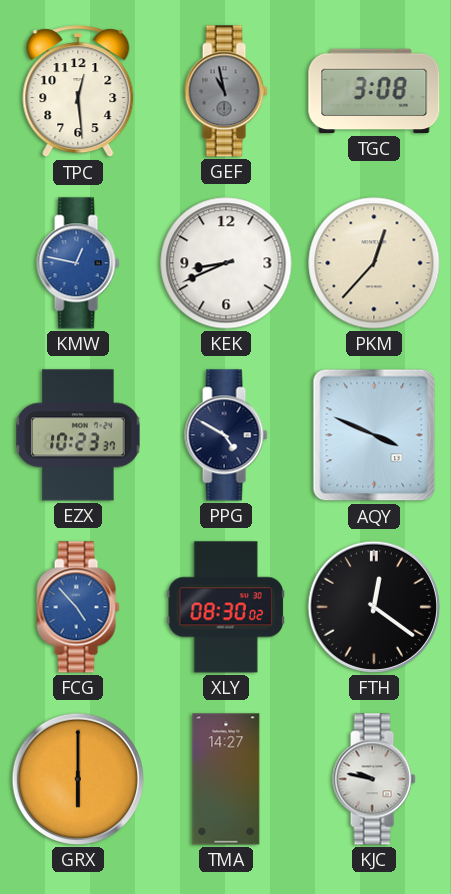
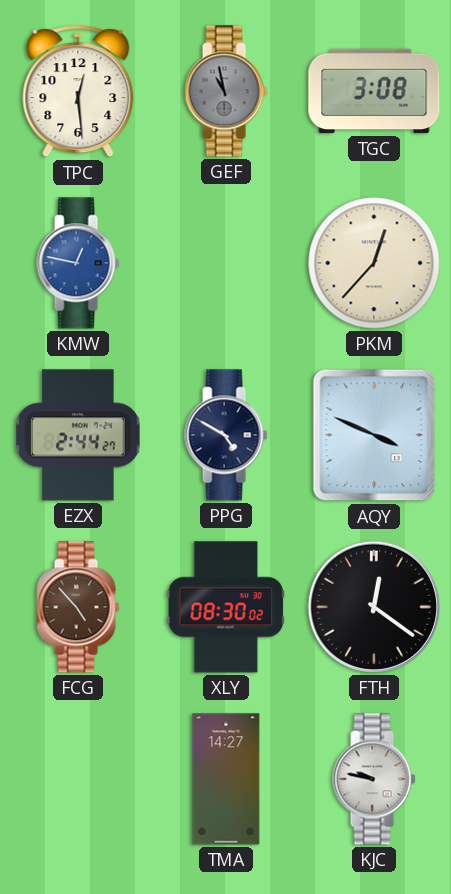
KEK: 8:41 -> none (226, 263)
EZX: 10:23 -> 2:44 (78, 435)
FCG dial: blue -> brown (78, 607)
GRX: 6:00 -> none (78, 779)
